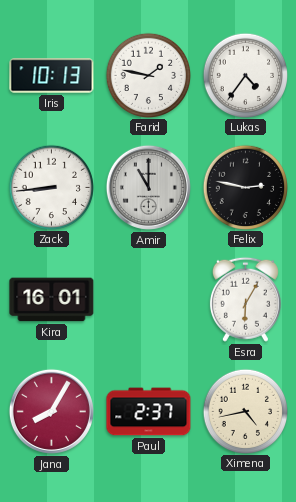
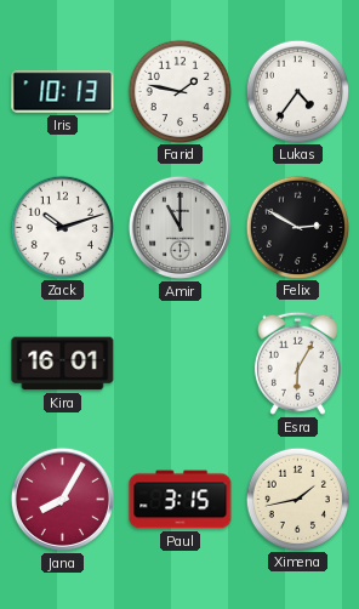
Zack: 8:44 -> 10:12 (62, 227)
Felix: 2:47 -> 2:50 (297, 227)
Paul: 2:37 -> 3:15 (181, 500)
Ximena: 4:43 -> 1:43 (297, 499)
